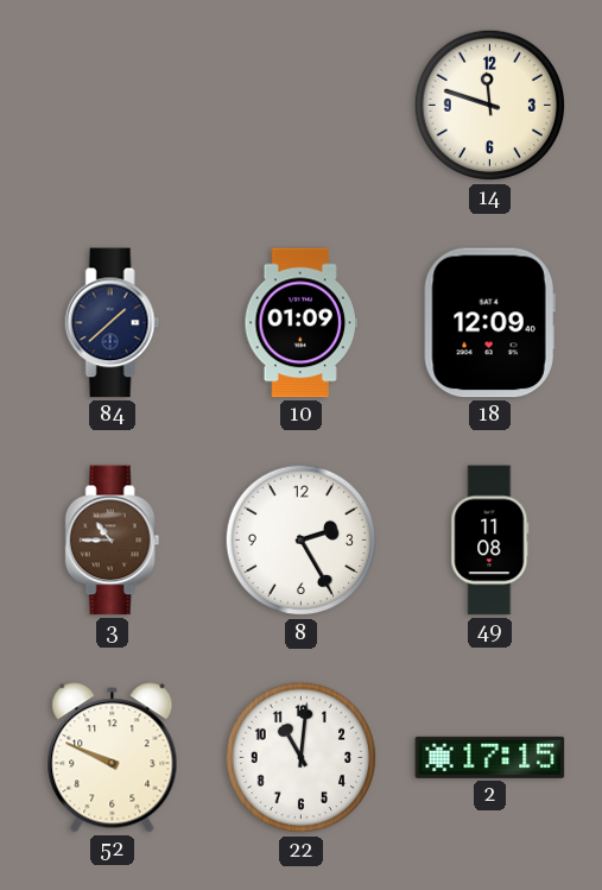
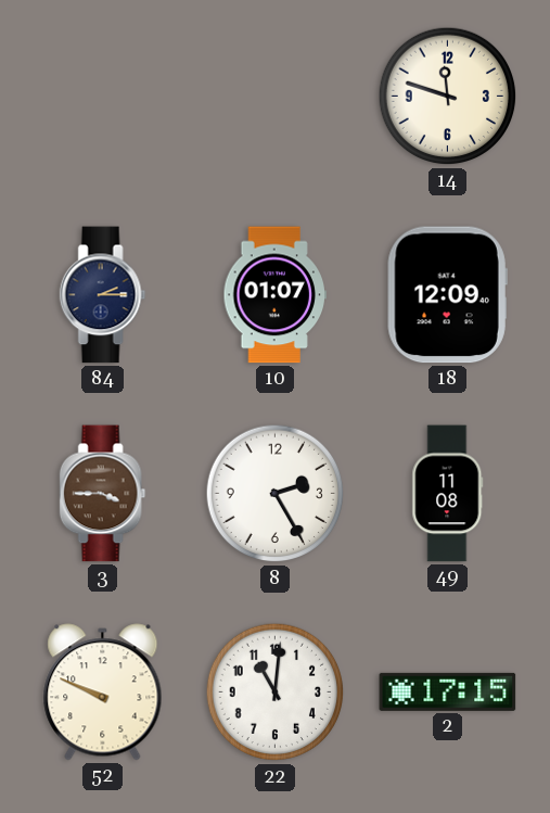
84: 1:38 -> 2:15 (103, 295)
10: 01:09 -> 01:07 (276, 295)
3: 10:45 -> 3:45 (103, 494)
